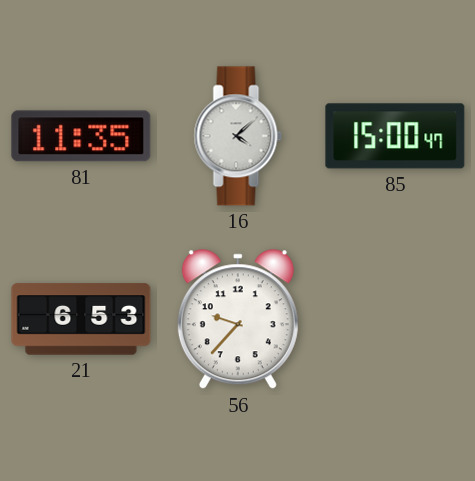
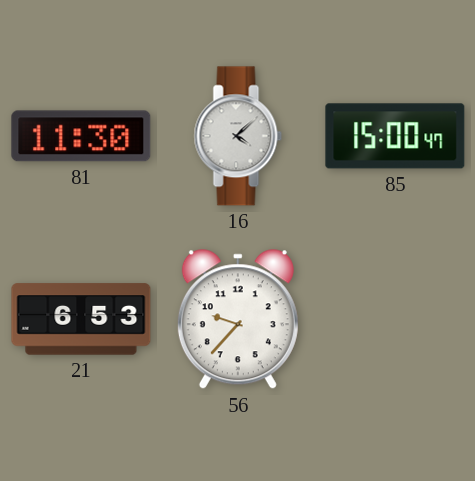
81: 11:35 -> 11:30 (81, 136)
